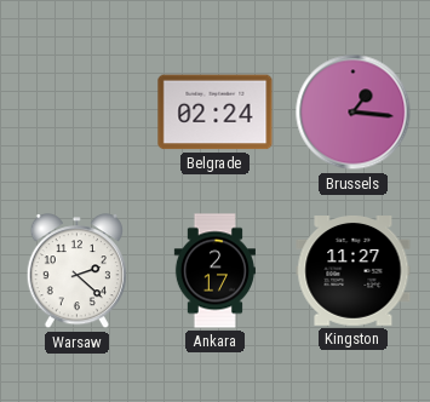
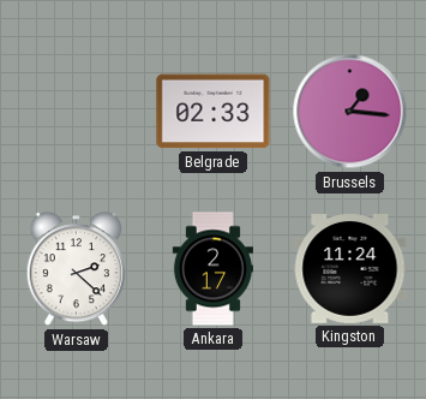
Belgrade: 02:24 -> 02:33 (214, 112)
Kingston: 11:27 -> 11:24 (350, 269)
